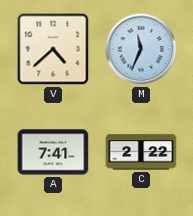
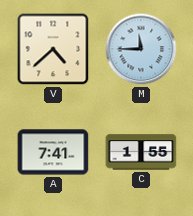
M: 11:34 -> 11:45 (141, 49)
C: 2:22 -> 1:55 (141, 152)
